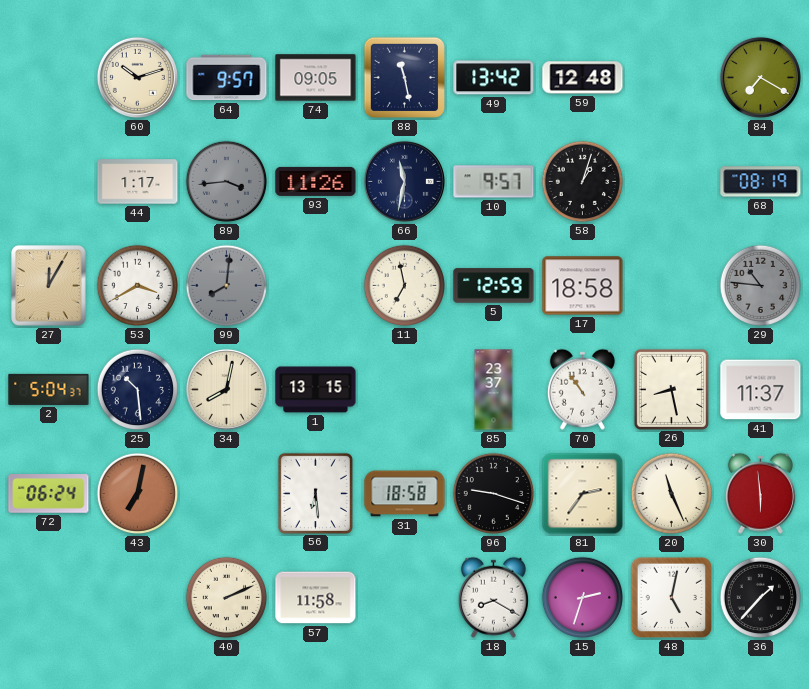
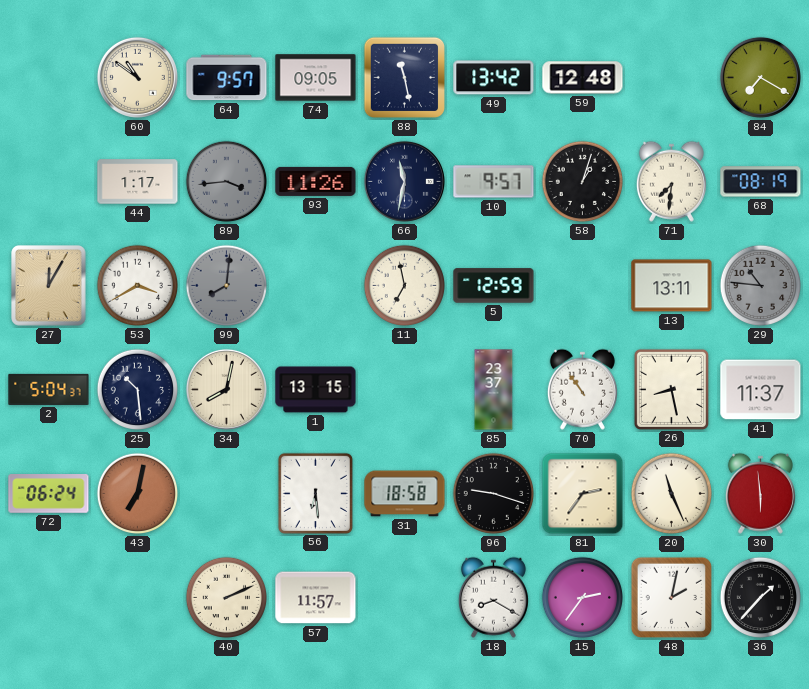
60: 10:12 -> 10:51 (137, 77)
71: none -> 7:31 (671, 181)
17: 18:58 -> none (583, 286)
13: none -> 13:11 (672, 286)
57: 11:58 -> 11:57 (316, 598)
15: 2:33 -> 2:36 (583, 598)
48: 5:02 -> 2:02 (672, 598)
